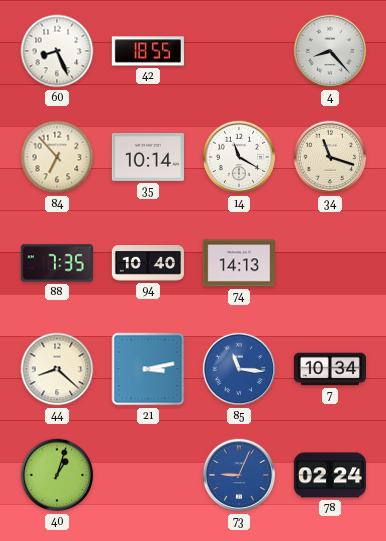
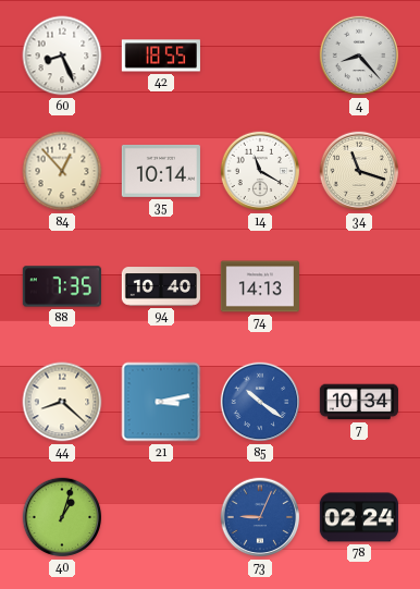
84: 6:53 -> 12:53 (62, 171)
85: 11:16 -> 10:21 (260, 402)
